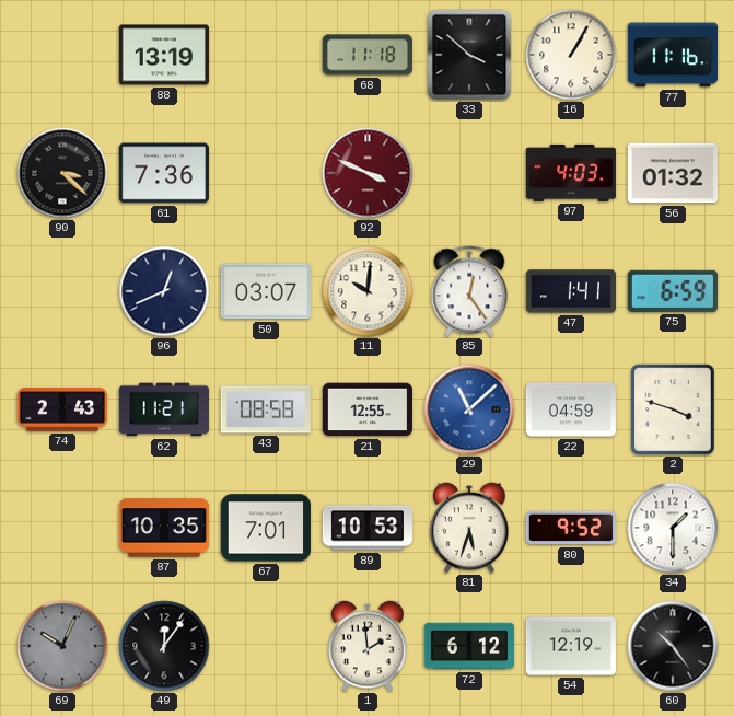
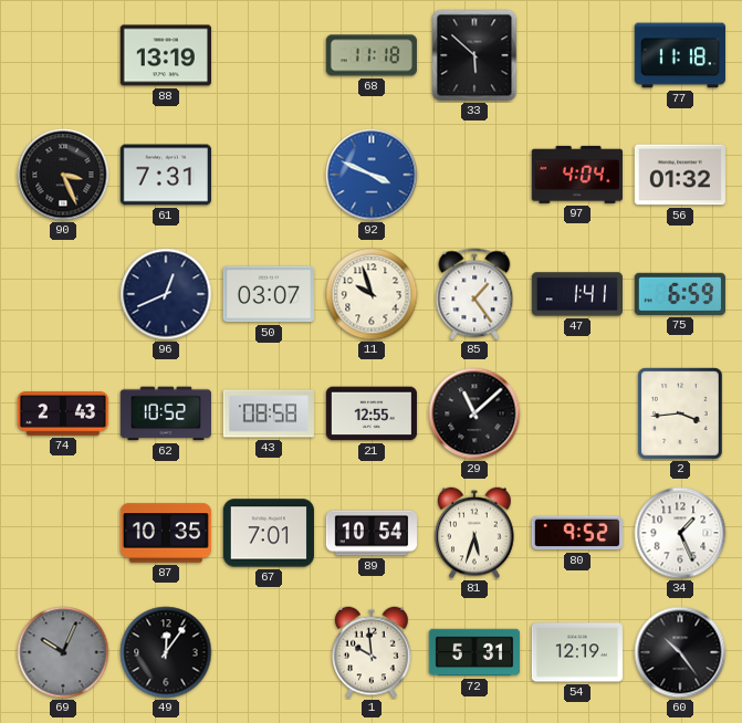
33: 3:52 -> 5:52 (474, 55)
16: 1:05 -> none (571, 55)
77: 11:16 -> 11:18 (680, 55)
90: 3:22 -> 3:26 (63, 175)
61: 7:36 -> 7:31 (166, 175)
92 dial: burgundy -> blue (372, 175)
97: 4:03 -> 4:04 (577, 175)
11: 10:01 -> 9:57 (372, 294)
85: 12:24 -> 1:24 (474, 294)
62: 11:21 -> 10:52 (166, 413)
29 dial: blue -> black (474, 413)
22: 04:59 -> none (570, 409)
2: 3:48 -> 3:44 (680, 413)
89: 10:53 -> 10:54 (370, 533)
34: 1:30 -> 1:26 (680, 533)
1: 1:59 -> 9:59 (372, 652)
72: 6:12 -> 5:31 (473, 652)
